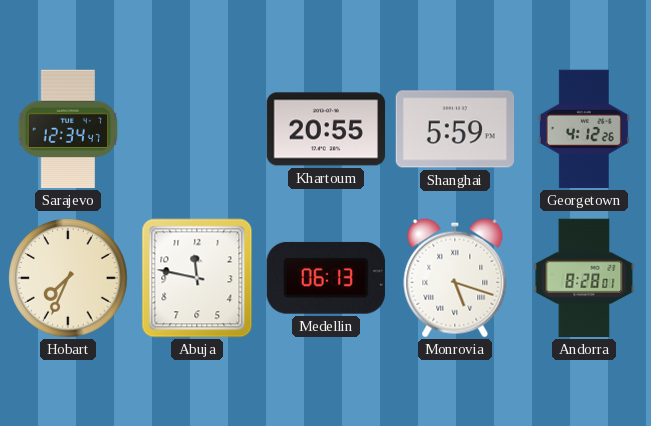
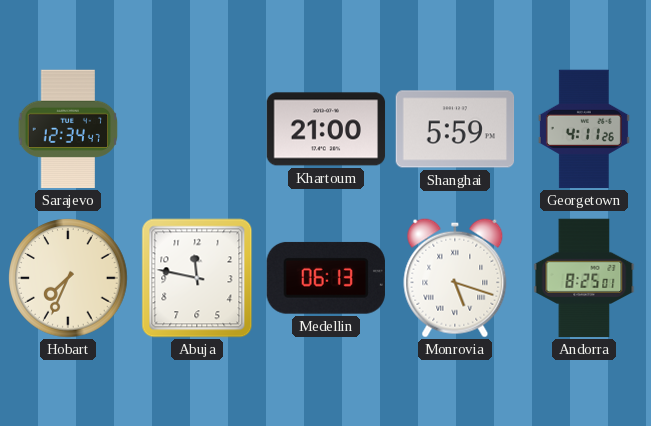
Khartoum: 20:55 -> 21:00 (326, 129)
Georgetown: 4:12 -> 4:11 (584, 129)
Andorra: 8:28 -> 8:25 (584, 278)
